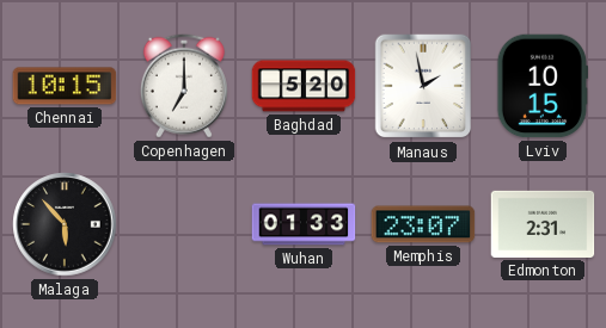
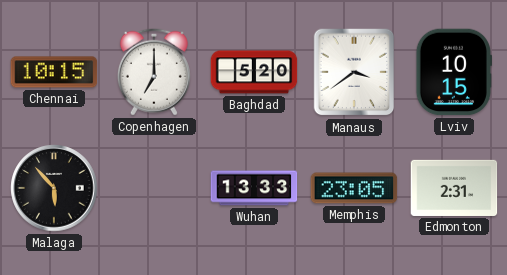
Manaus: 1:58 -> 3:39 (354, 72)
Wuhan: 01:33 -> 13:33 (254, 188)
Memphis: 23:07 -> 23:05 (354, 188)
